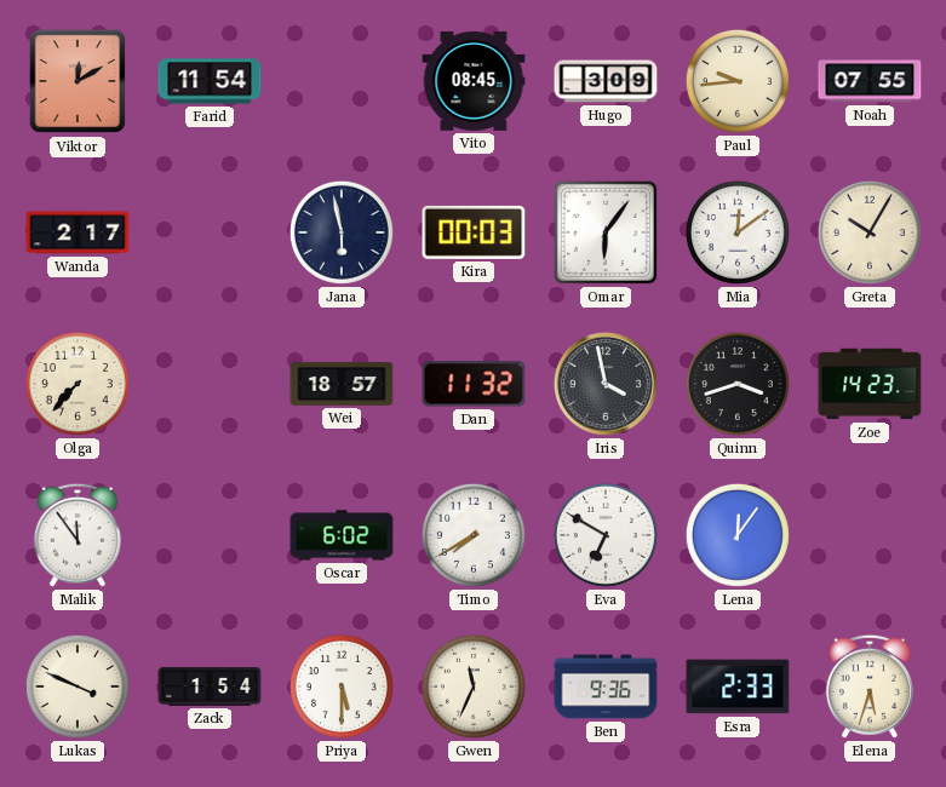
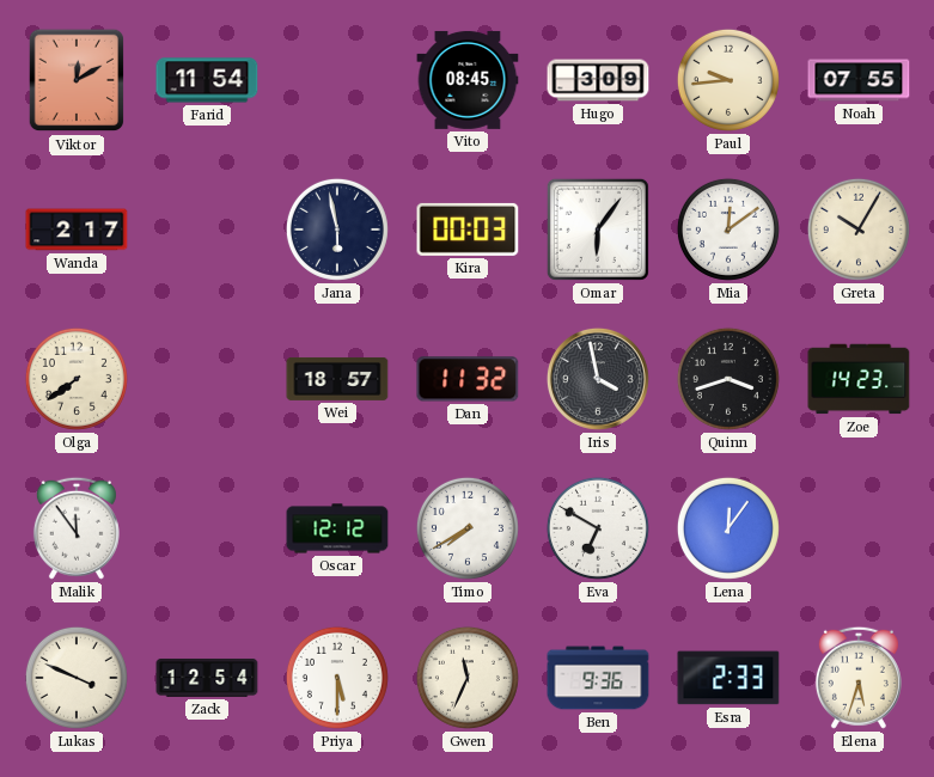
Olga: 7:37 -> 7:39 (77, 379)
Oscar: 6:02 -> 12:12 (337, 528)
Zack: 1:54 -> 12:54 (207, 678)
